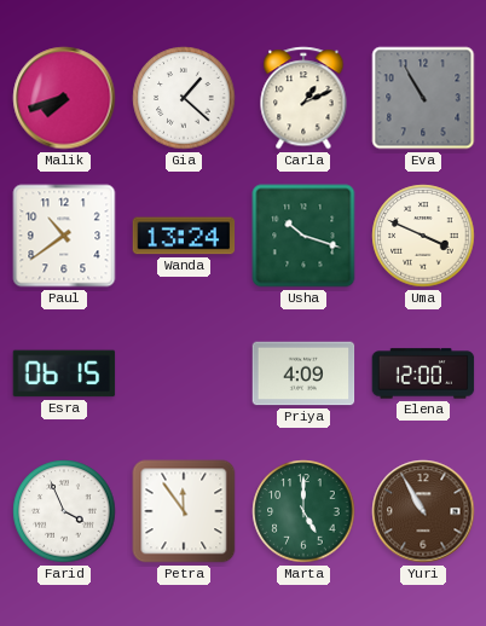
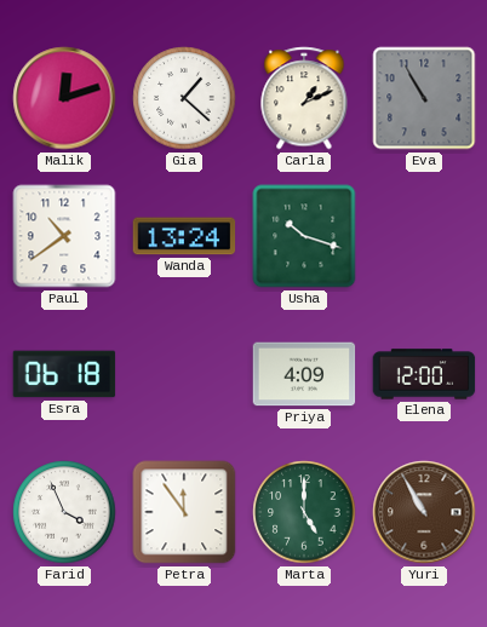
Malik: 7:42 -> 12:12 (64, 98)
Uma: 3:49 -> none (423, 236)
Esra: 06:15 -> 06:18 (64, 374)
